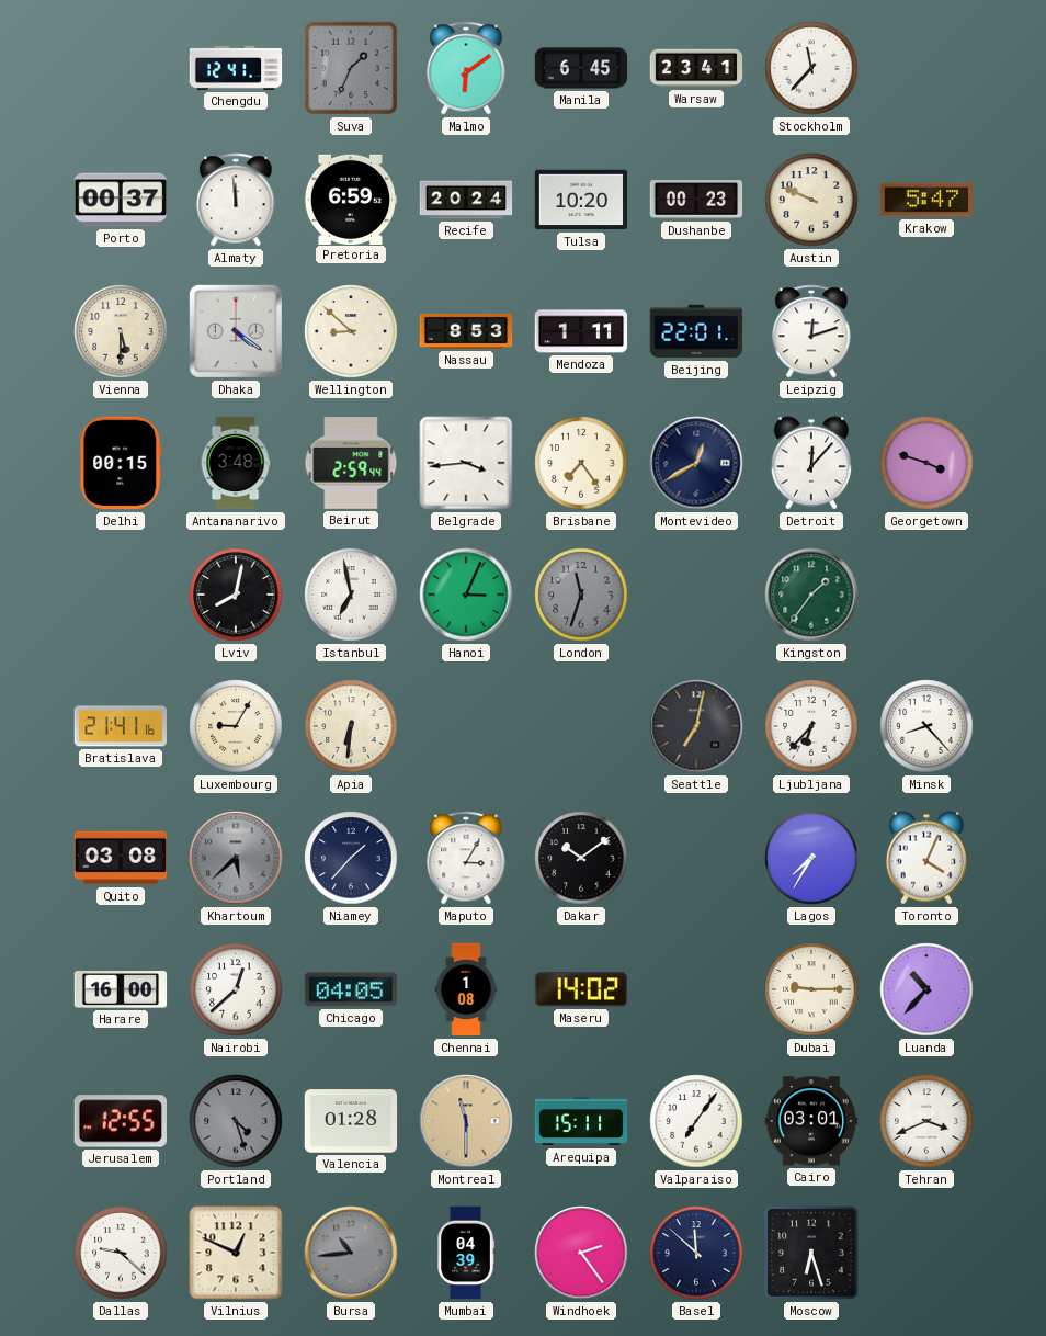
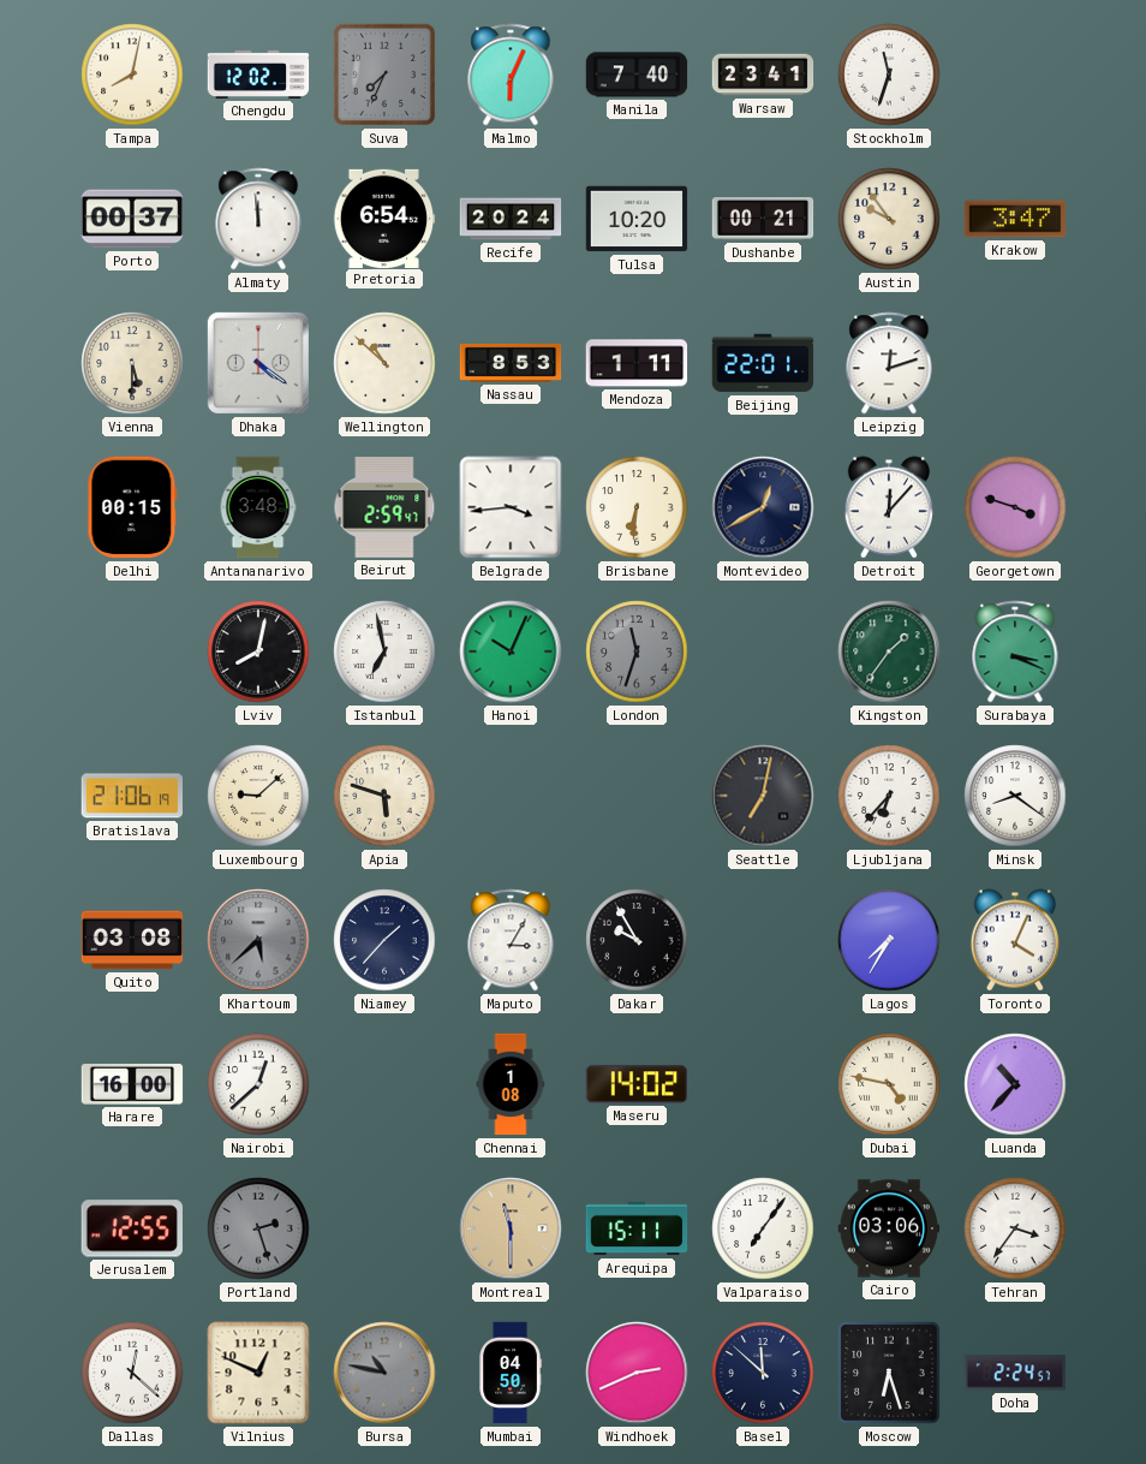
Tampa: none -> 8:02 (132, 75)
Chengdu: 12:41 -> 12:02 (258, 75)
Suva: 1:34 -> 7:34 (384, 75)
Malmo: 6:09 -> 6:04 (511, 75)
Manila: 6:45 -> 7:40 (637, 75)
Stockholm: 11:37 -> 11:33 (889, 75)
Pretoria: 6:59 -> 6:54 (384, 218)
Dushanbe: 00:23 -> 00:21 (763, 220)
Austin: 9:49 -> 9:54 (889, 219)
Krakow: 5:47 -> 3:47 (1015, 219)
Wellington: 8:52 -> 10:52 (384, 363)
Beirut: 2:59:44 -> 2:59:47 (384, 508)
Brisbane: 7:24 -> 6:31 (637, 507)
Hanoi: 3:04 -> 10:04 (511, 651)
Surabaya: none -> 3:19 (1015, 651)
Bratislava: 21:41 -> 21:06 (132, 796)
Luxembourg: 9:05 -> 9:08 (258, 796)
Apia: 6:31 -> 5:48 (384, 796)
Minsk: 8:23 -> 8:21 (1015, 796)
Dakar: 10:09 -> 9:55 (637, 940)
Chicago: 04:05 -> none (351, 989)
Dubai: 9:15 -> 4:47 (889, 1084)
Portland: 4:27 -> 2:27 (258, 1228)
Valencia: 01:28 -> none (351, 1121)
Cairo: 03:01 -> 03:06 (889, 1228)
Tehran: 3:41 -> 3:36 (1015, 1228)
Dallas: 9:22 -> 12:22 (132, 1373)
Bursa: 10:44 -> 10:47 (384, 1373)
Mumbai: 04:39 -> 04:50 (511, 1373)
Windhoek: 2:24 -> 2:41 (637, 1373)
Doha: none -> 2:24 (1015, 1373)
